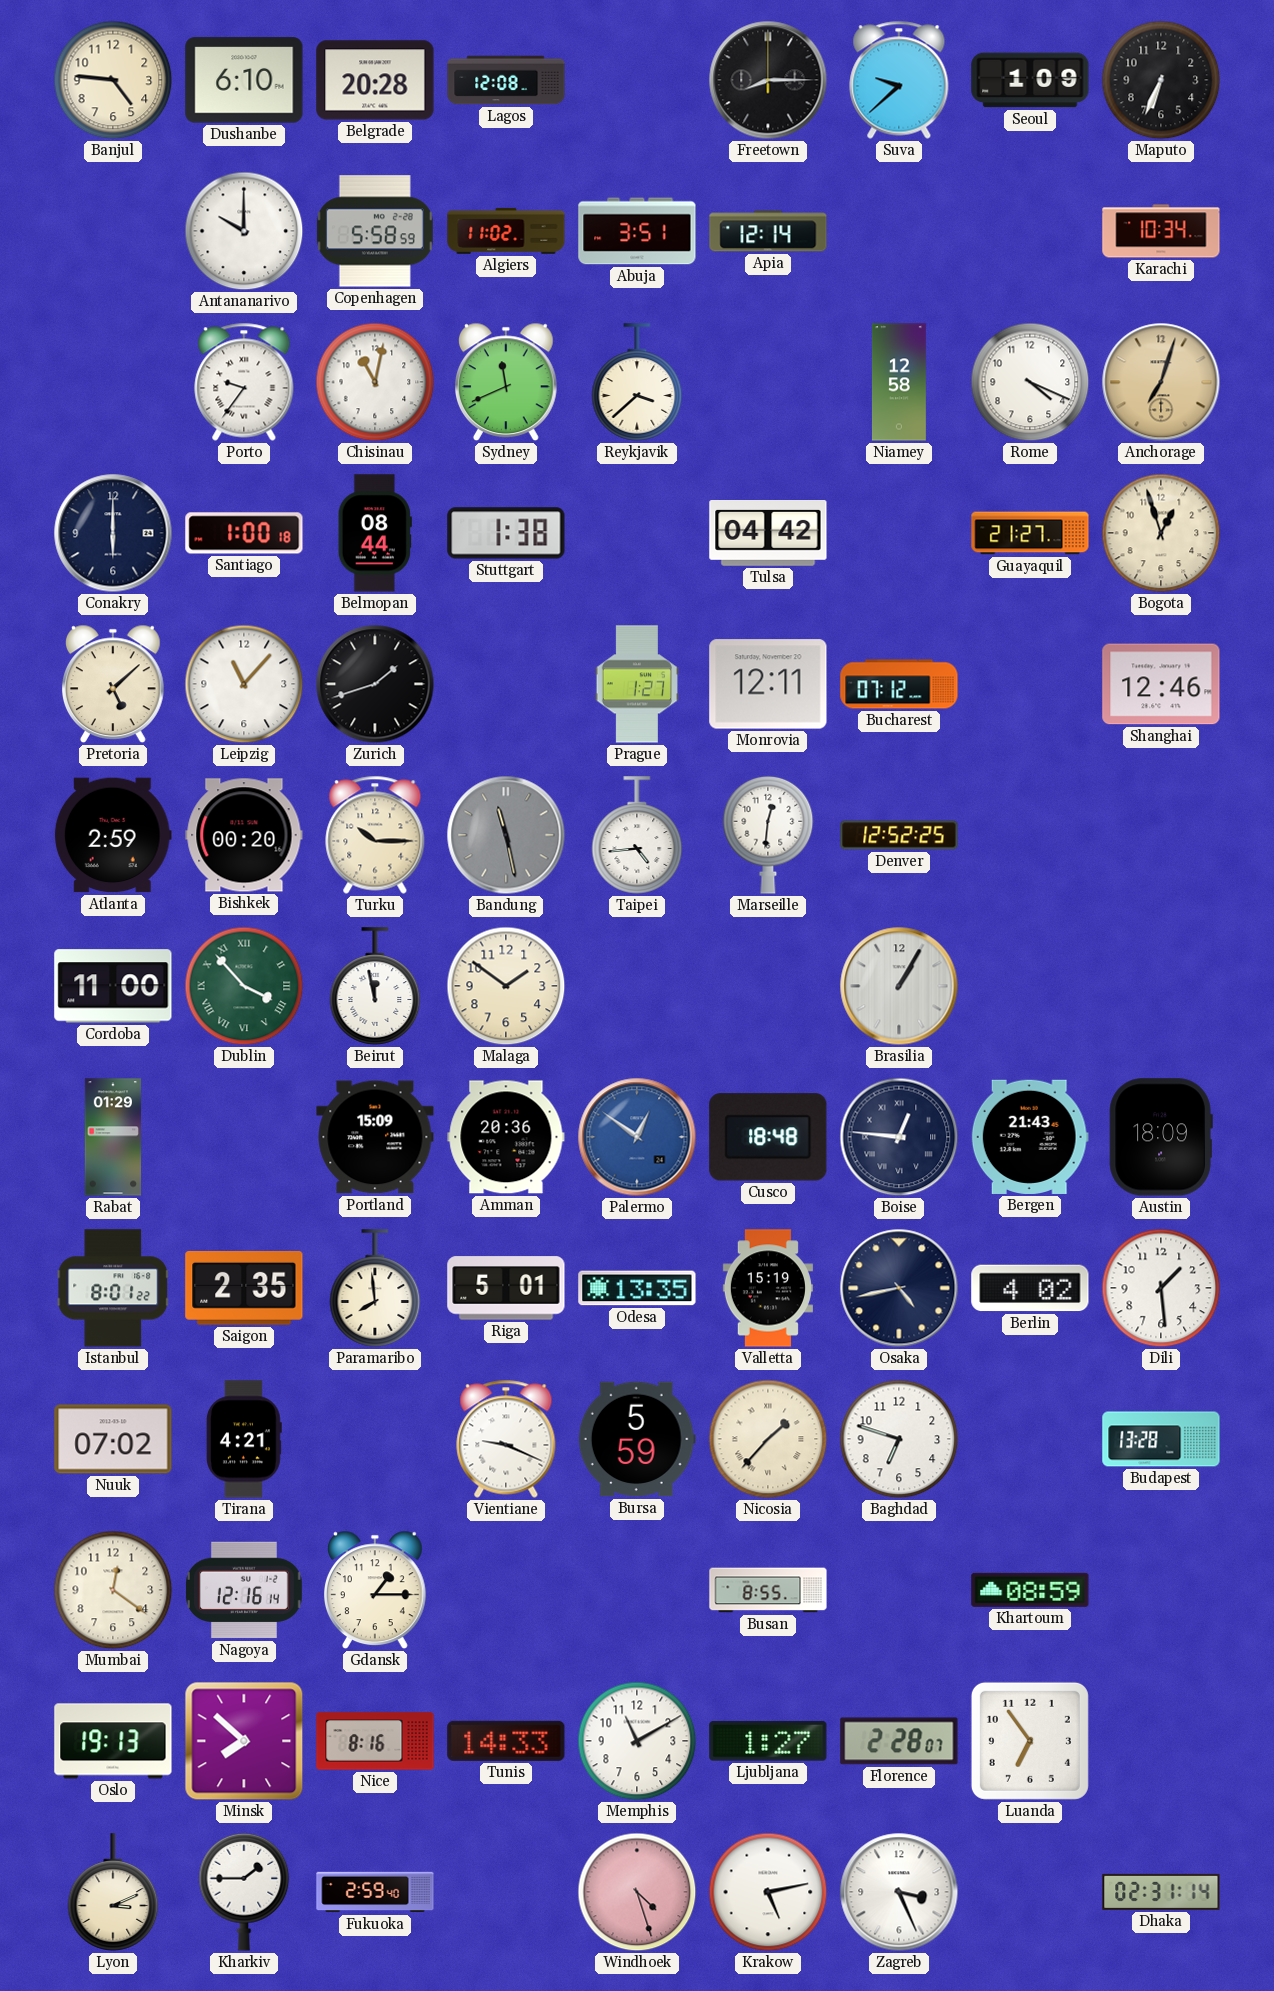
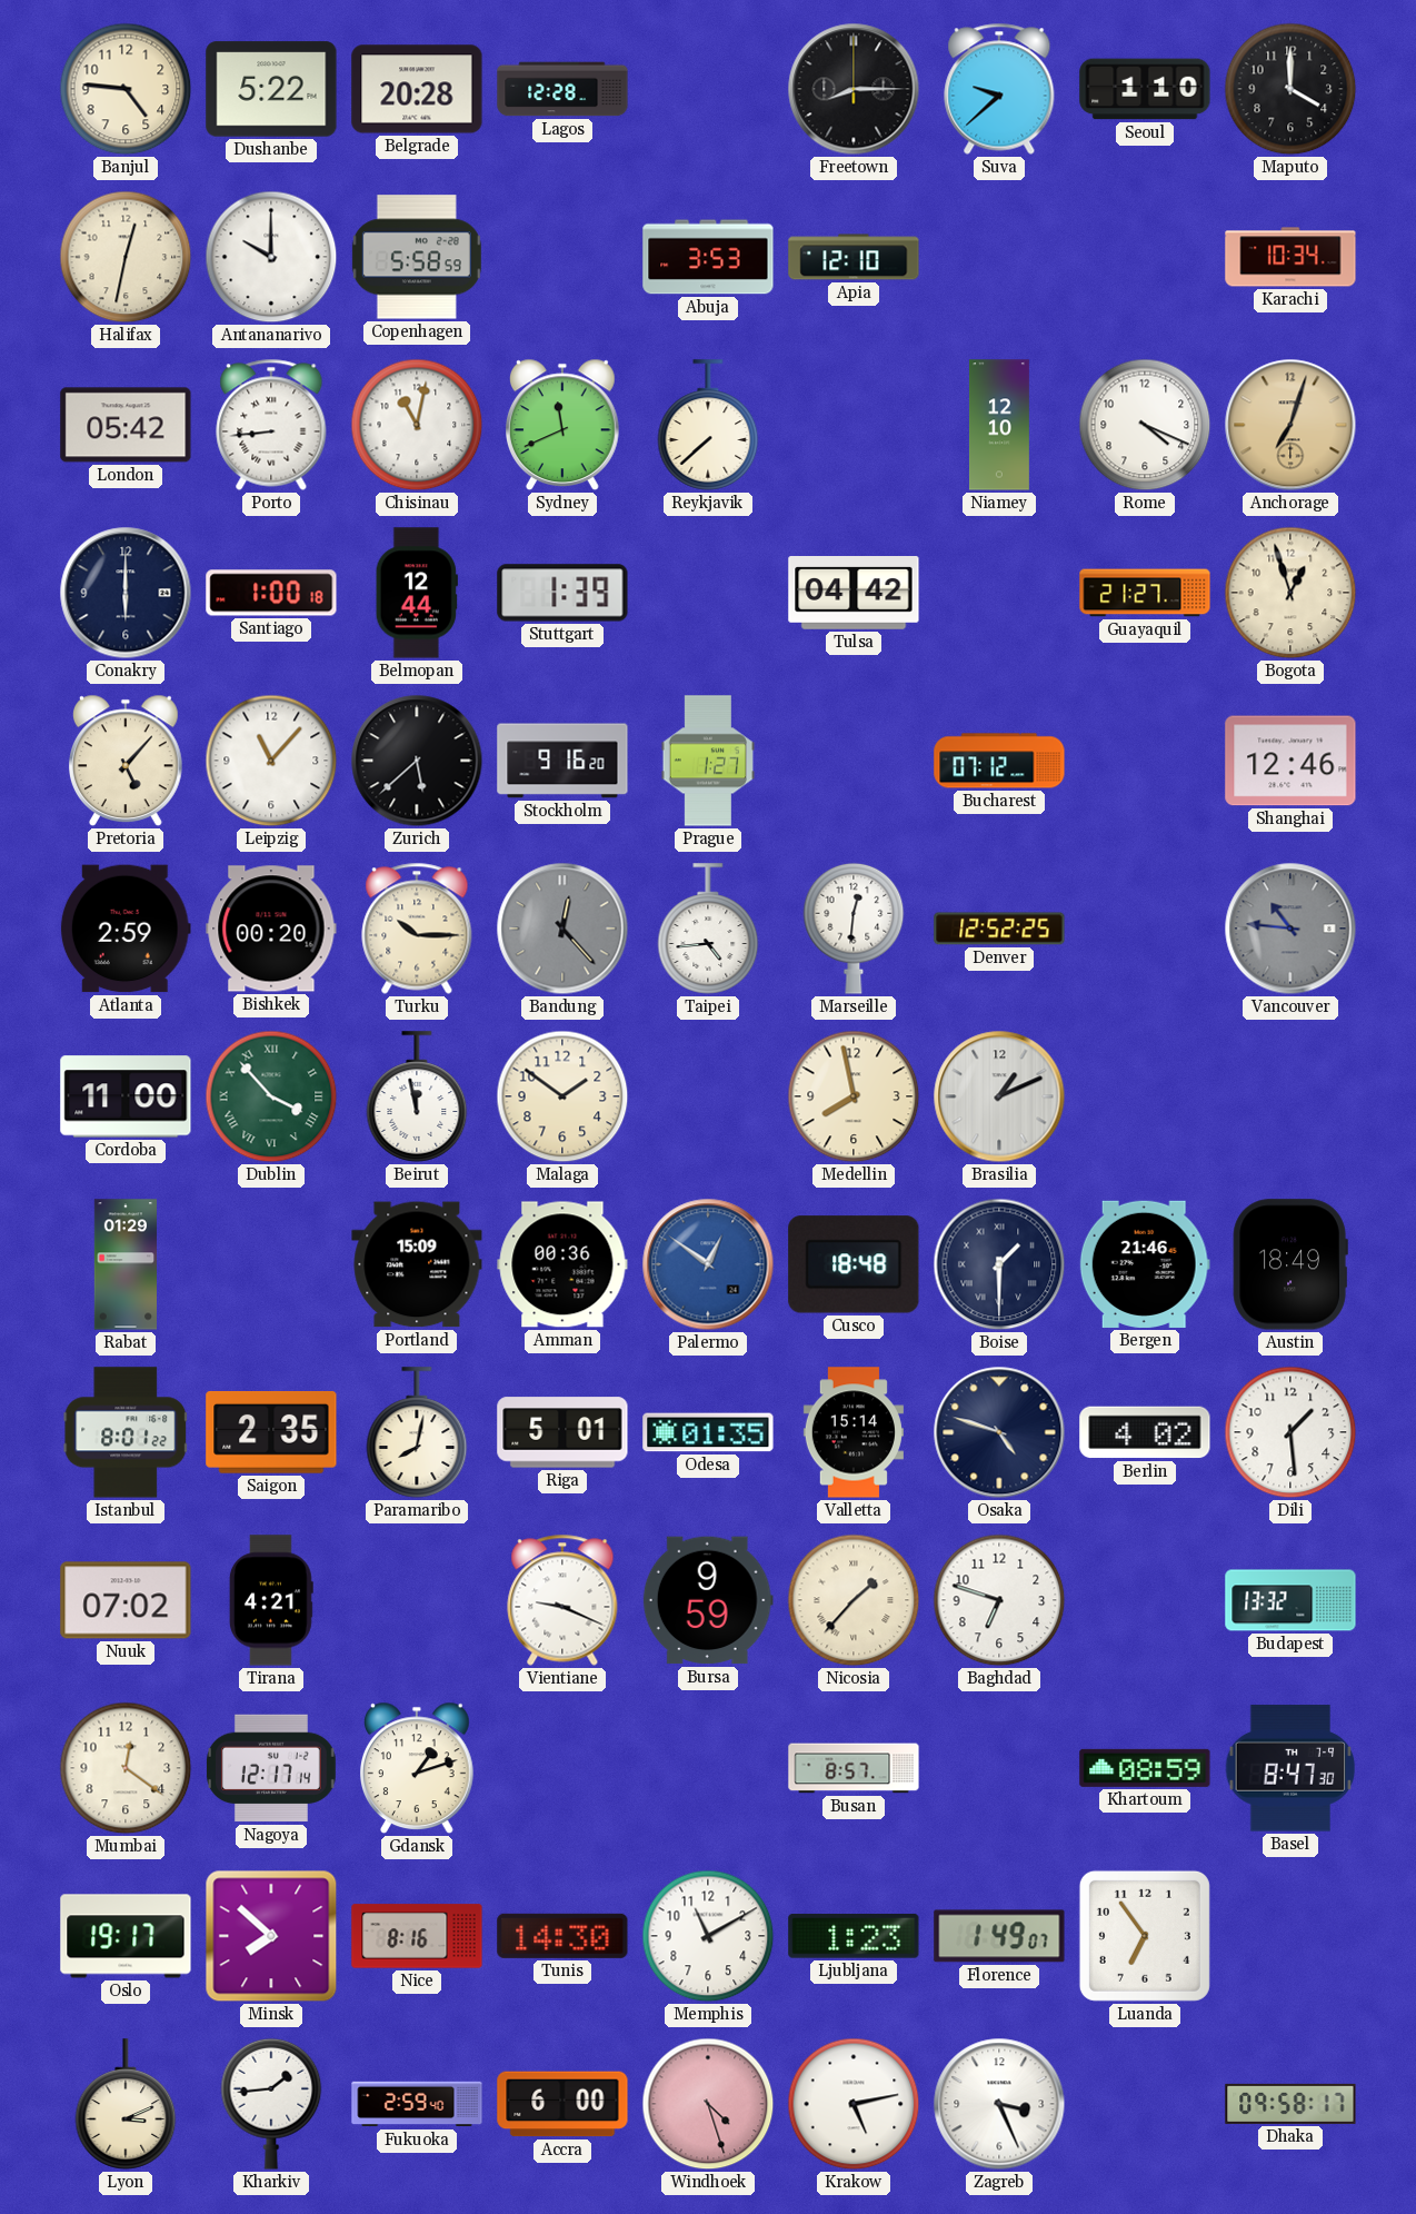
Dushanbe: 6:10 -> 5:22 (271, 89)
Lagos: 12:08 -> 12:28 (562, 89)
Seoul: 1:09 -> 1:10 (1145, 89)
Maputo: 6:34 -> 4:00 (1290, 89)
Halifax: none -> 12:32 (126, 257)
Algiers: 11:02 -> none (506, 231)
Abuja: 3:51 -> 3:53 (708, 257)
Apia: 12:14 -> 12:10 (854, 257)
London: none -> 05:42 (126, 425)
Porto: 9:36 -> 8:44 (271, 425)
Reykjavik: 3:38 -> 7:38 (708, 425)
Niamey: 12:58 -> 12:10 (999, 425)
Belmopan: 08:44 -> 12:44 (417, 593)
Stuttgart: 1:38 -> 1:39 (562, 593)
Pretoria: 5:08 -> 5:07 (127, 761)
Zurich: 1:42 -> 5:38 (417, 761)
Stockholm: none -> 9:16 (562, 761)
Monrovia: 12:11 -> none (768, 684)
Bandung: 11:28 -> 12:23 (562, 929)
Vancouver: none -> 10:46 (1290, 929)
Medellin: none -> 7:58 (854, 1096)
Brasilia: 1:05 -> 1:11 (999, 1096)
Amman: 20:36 -> 00:36 (562, 1264)
Boise: 12:46 -> 1:30 (999, 1264)
Bergen: 21:43 -> 21:46 (1145, 1264)
Austin: 18:09 -> 18:49 (1290, 1264)
Paramaribo: 7:59 -> 8:02 (417, 1432)
Odesa: 13:35 -> 01:35 (708, 1432)
Valletta: 15:19 -> 15:14 (854, 1432)
Osaka: 4:43 -> 4:48 (999, 1432)
Bursa: 5:59 -> 9:59 (708, 1600)
Budapest: 13:28 -> 13:32 (1290, 1600)
Nagoya: 12:16 -> 12:17 (271, 1768)
Gdansk: 1:15 -> 1:12 (418, 1768)
Busan: 8:55 -> 8:57 (854, 1768)
Basel: none -> 8:47 (1290, 1768)
Oslo: 19:13 -> 19:17 (126, 1936)
Tunis: 14:33 -> 14:30 (562, 1936)
Ljubljana: 1:27 -> 1:23 (854, 1936)
Florence: 2:28 -> 1:49 (999, 1936)
Kharkiv: 1:45 -> 1:44 (271, 2104)
Accra: none -> 6:00 (562, 2104)
Dhaka: 02:31 -> 09:58 (1290, 2104)
